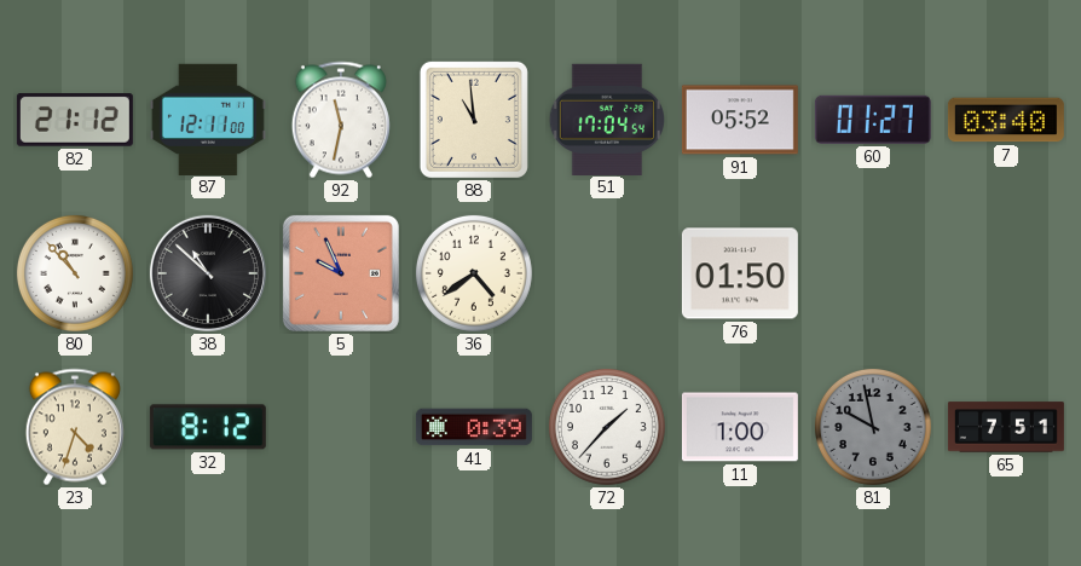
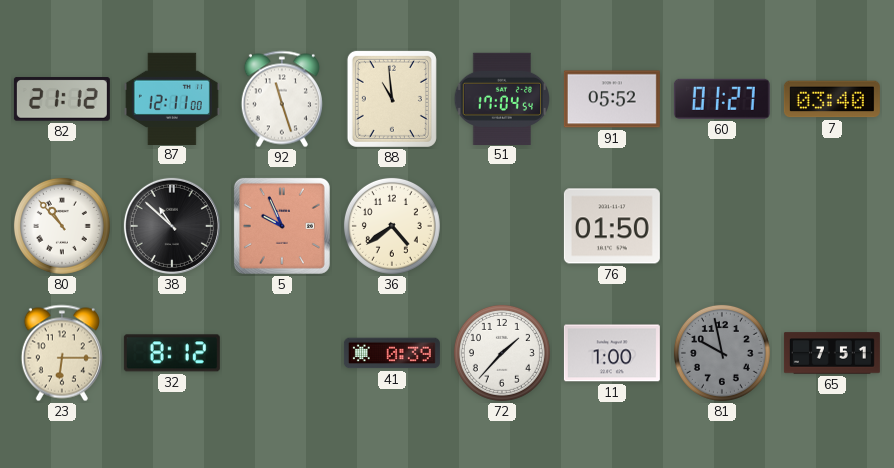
92: 11:32 -> 11:27 (282, 99)
23: 4:33 -> 6:15 (62, 353)
